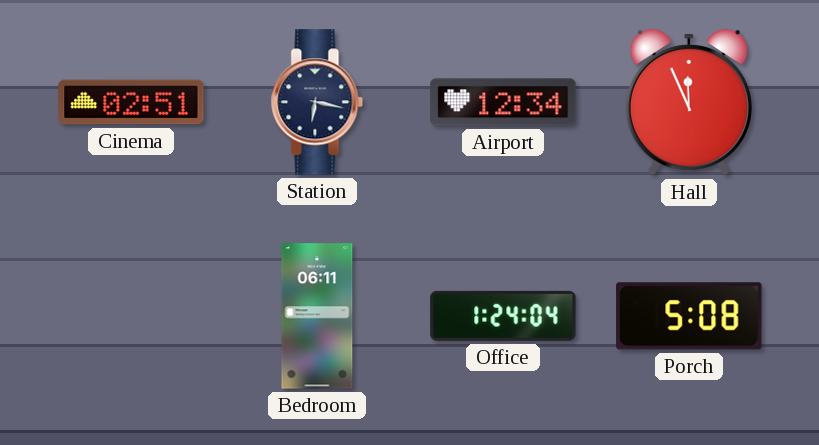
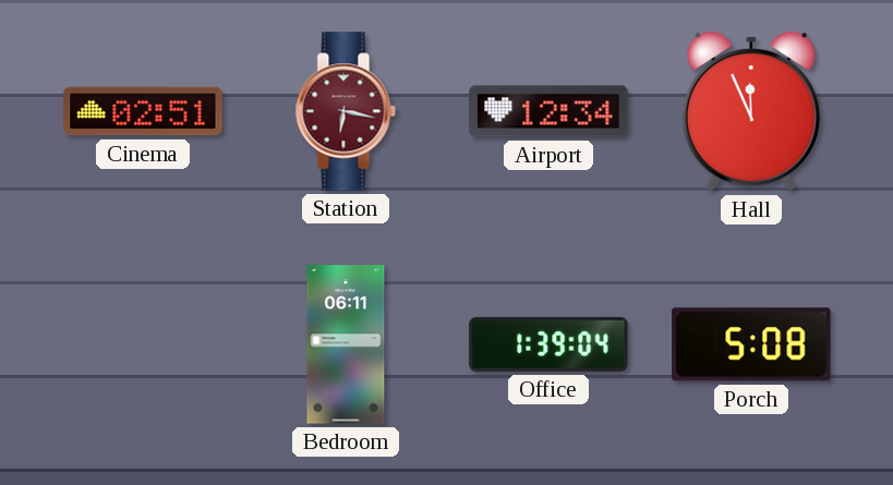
Station dial: navy -> burgundy (346, 111)
Office: 1:24 -> 1:39 (548, 344)
